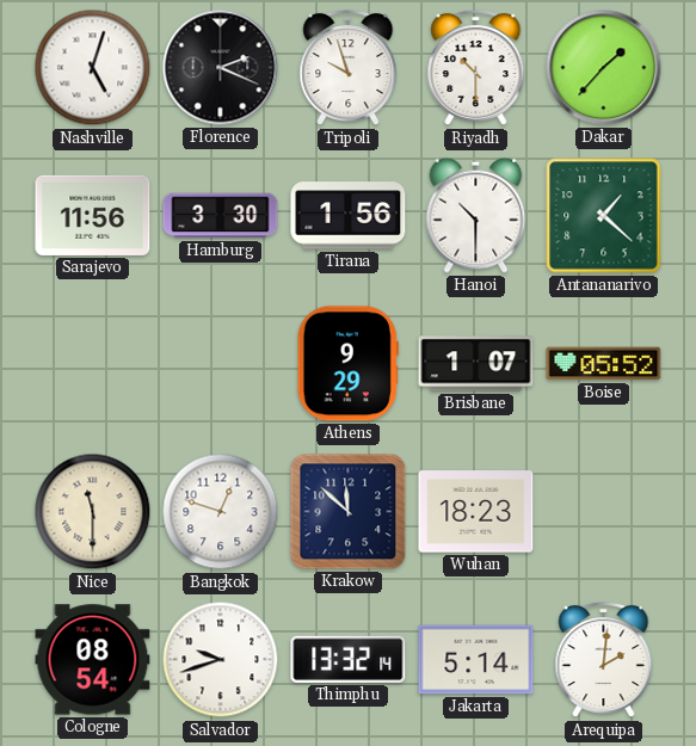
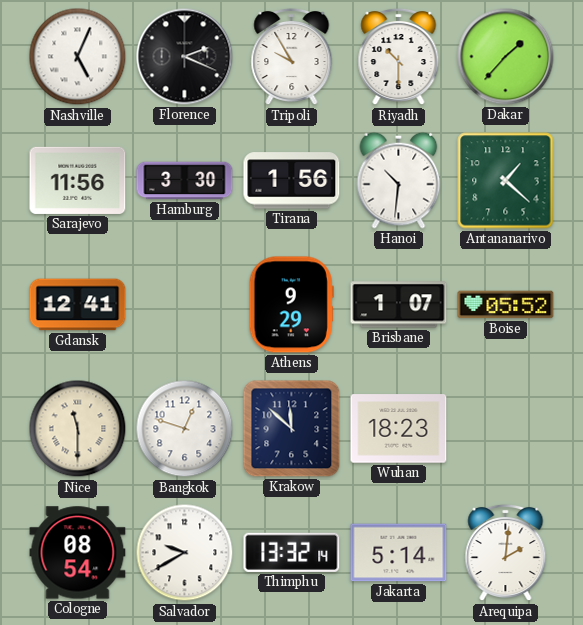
Nashville: 5:03 -> 5:04 (78, 57)
Tripoli: 9:57 -> 9:55 (292, 57)
Hanoi: 10:30 -> 10:31 (399, 180)
Gdansk: none -> 12:41 (78, 305)
Salvador: 9:42 -> 9:40 (185, 553)
